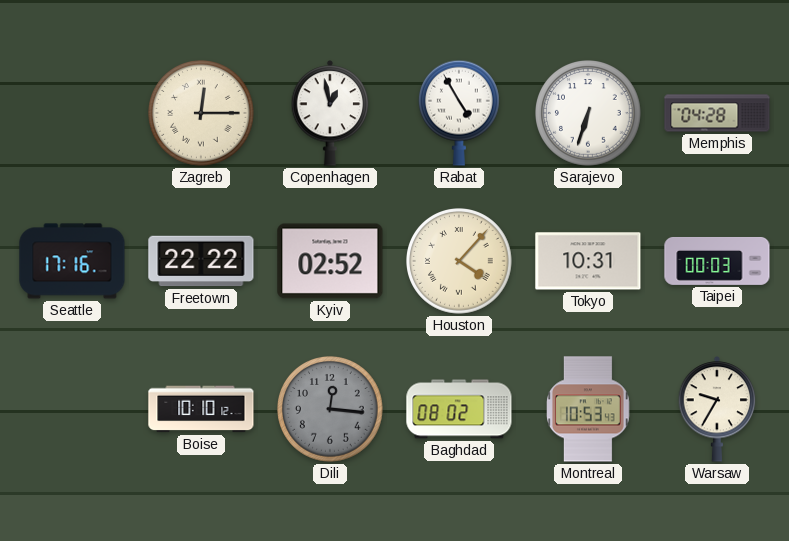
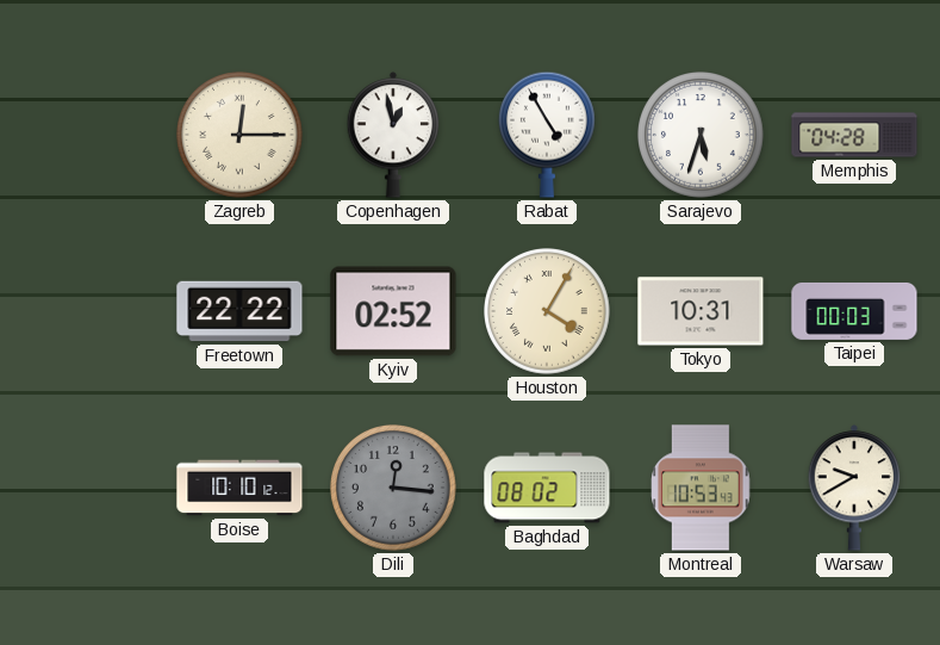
Sarajevo: 6:33 -> 5:33 (702, 136)
Seattle: 17:16 -> none (72, 261)
Houston: 4:07 -> 4:05 (548, 312)
Warsaw: 9:35 -> 9:40 (854, 488)
